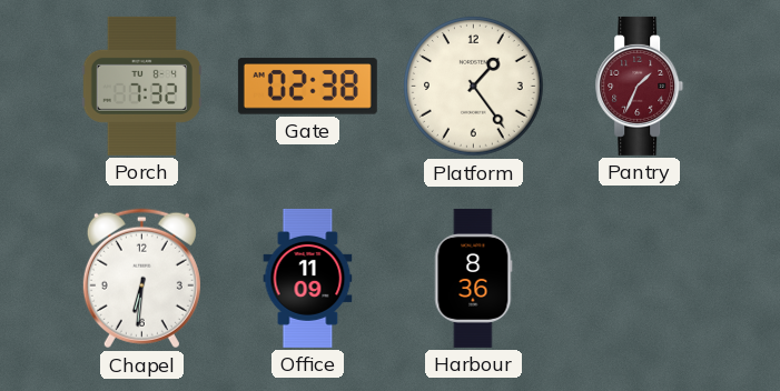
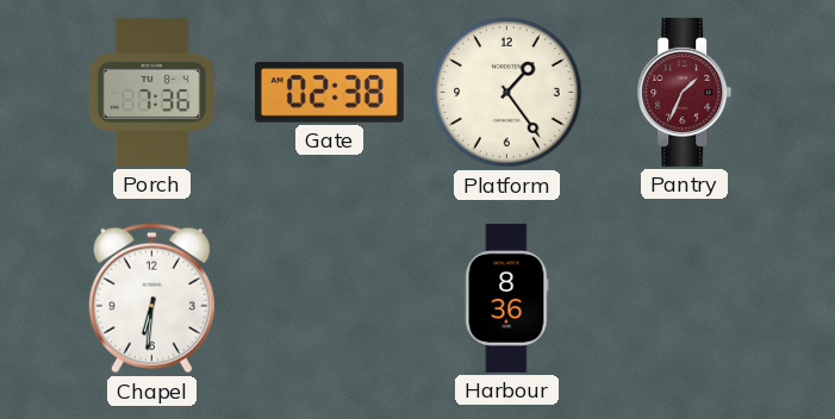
Porch: 7:32 -> 7:36 (151, 92)
Office: 11:09 -> none (308, 278)
